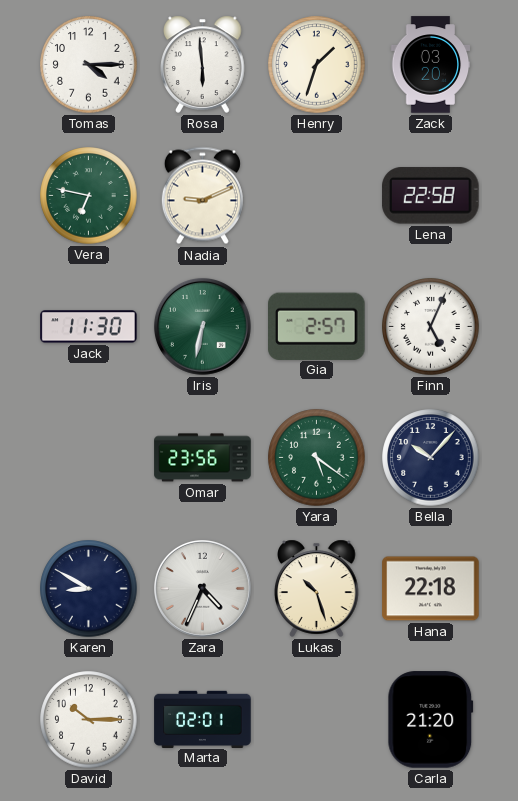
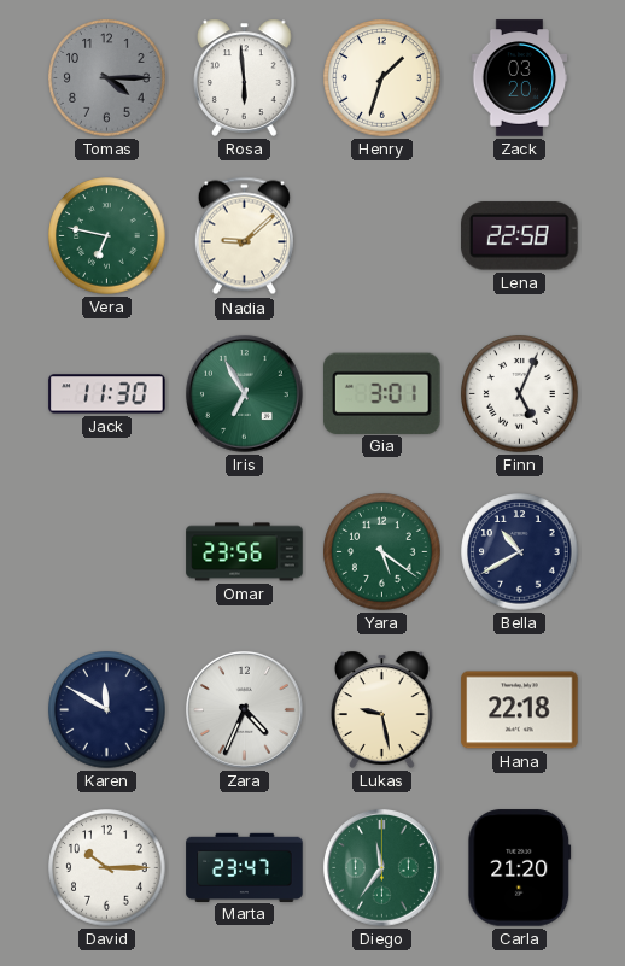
Tomas dial: white -> grey (107, 78)
Nadia: 9:11 -> 9:08 (244, 236)
Iris: 6:32 -> 6:55 (244, 393)
Gia: 2:57 -> 3:01 (382, 393)
Bella: 10:07 -> 10:40 (520, 552)
Karen: 8:50 -> 11:50 (107, 710)
Lukas: 10:27 -> 9:28 (382, 709)
Marta: 02:01 -> 23:47 (245, 867)
Diego: none -> 11:36 (381, 867)
